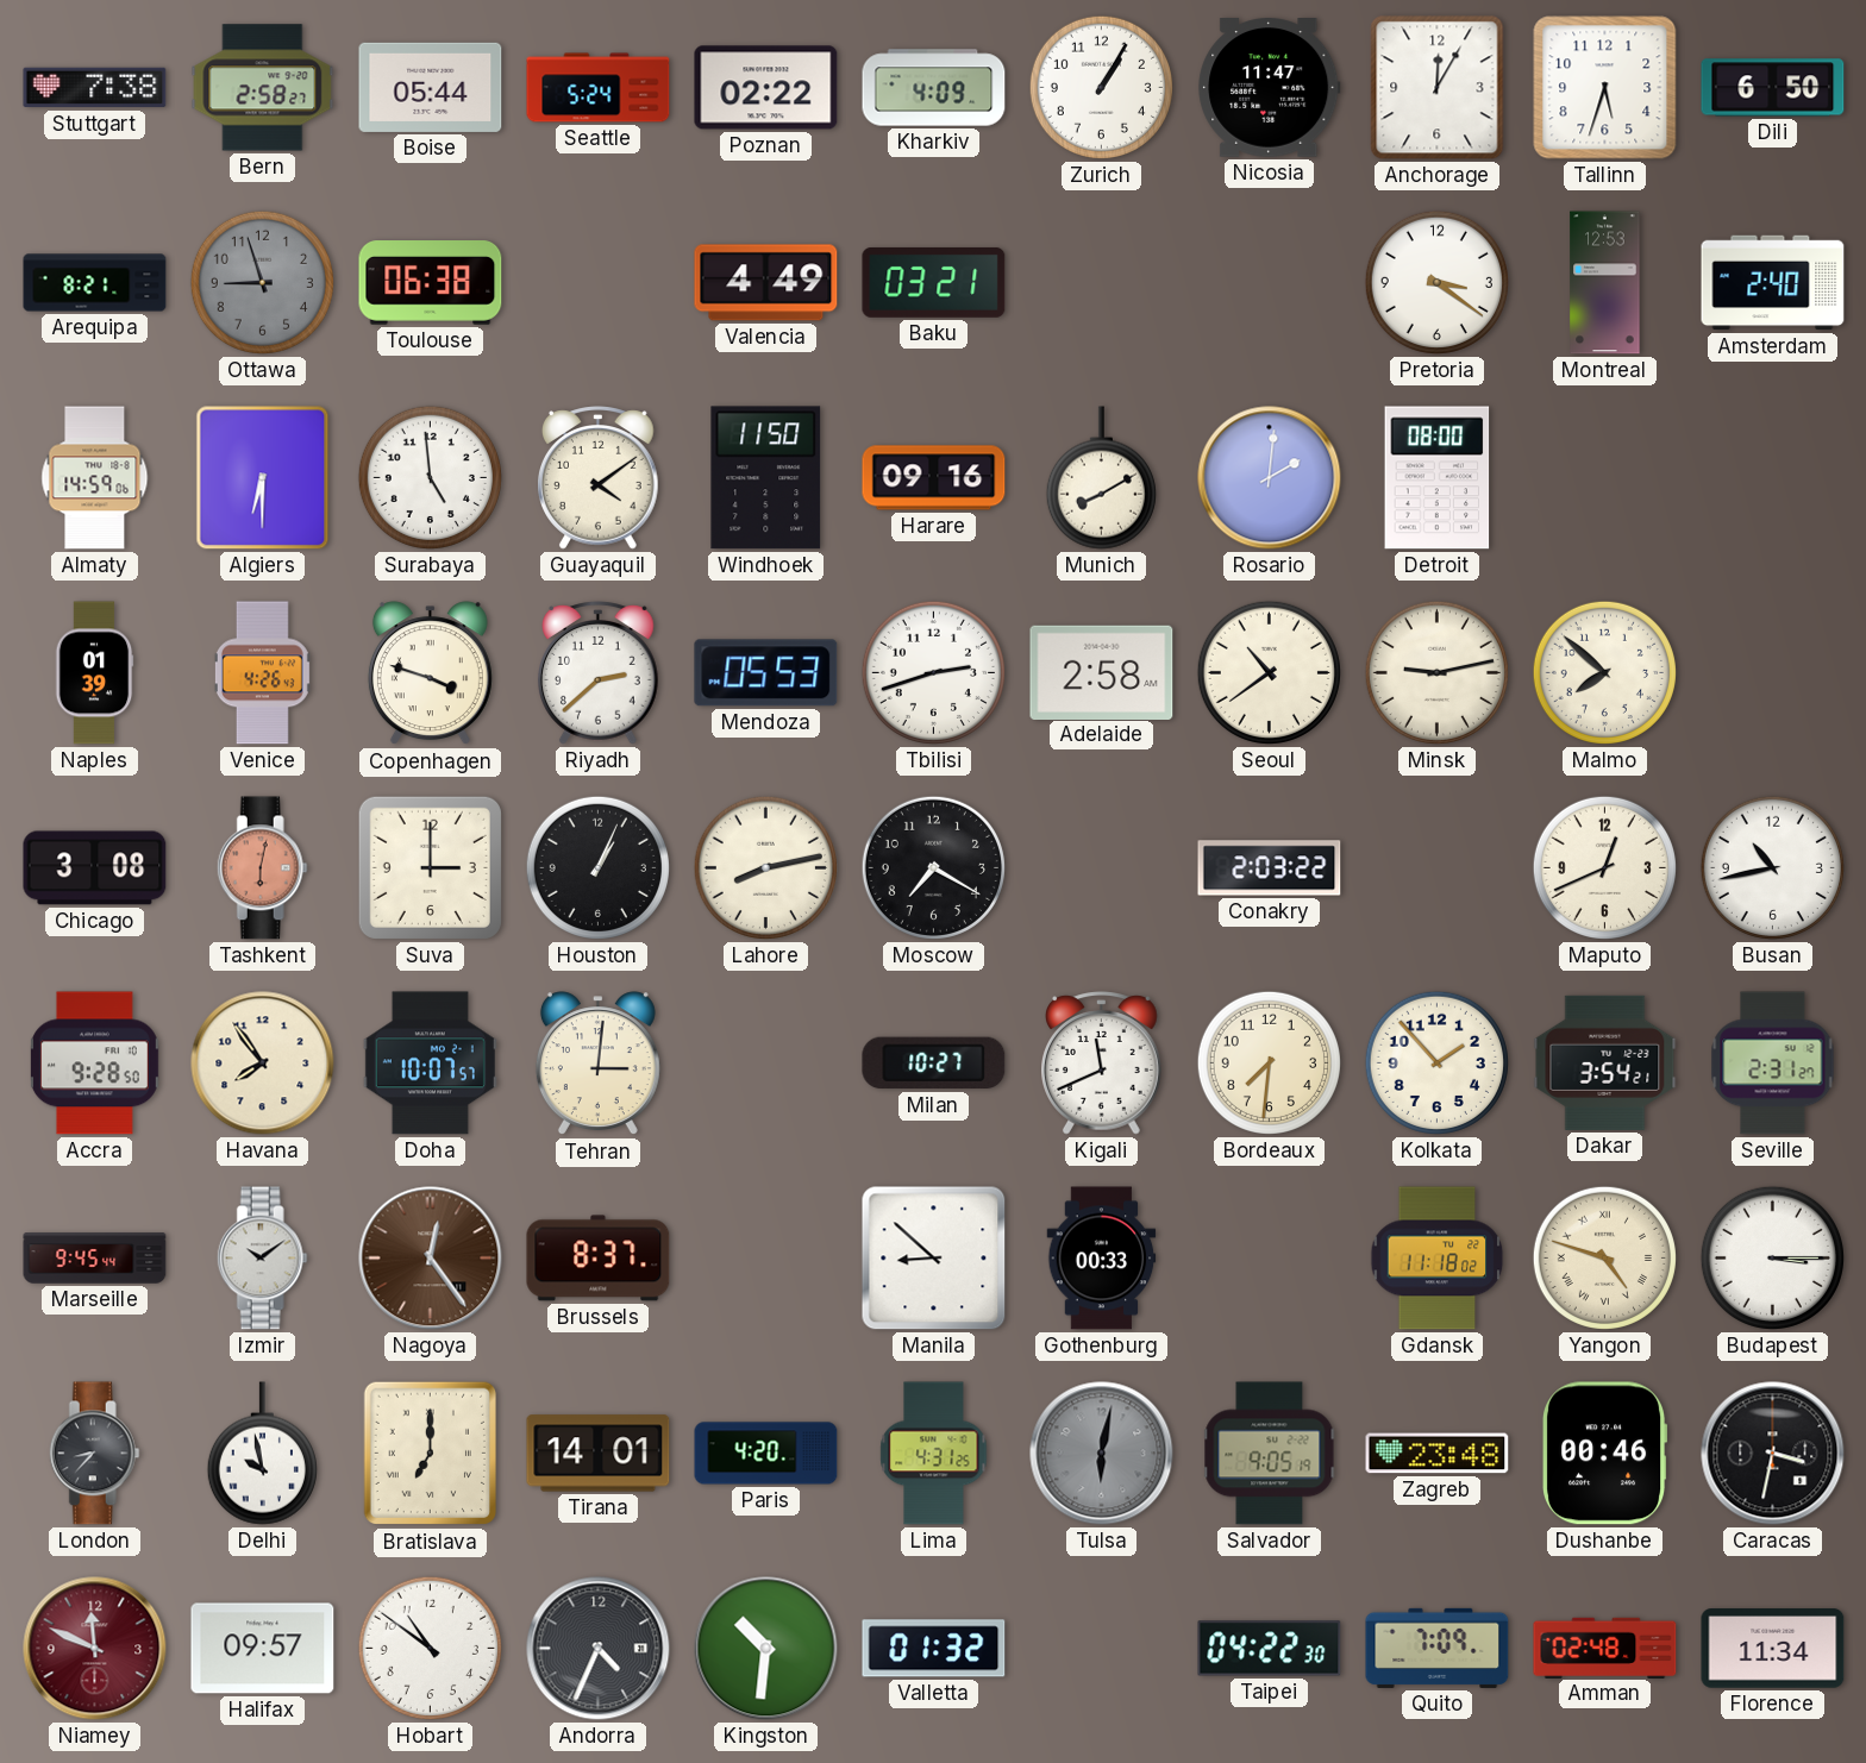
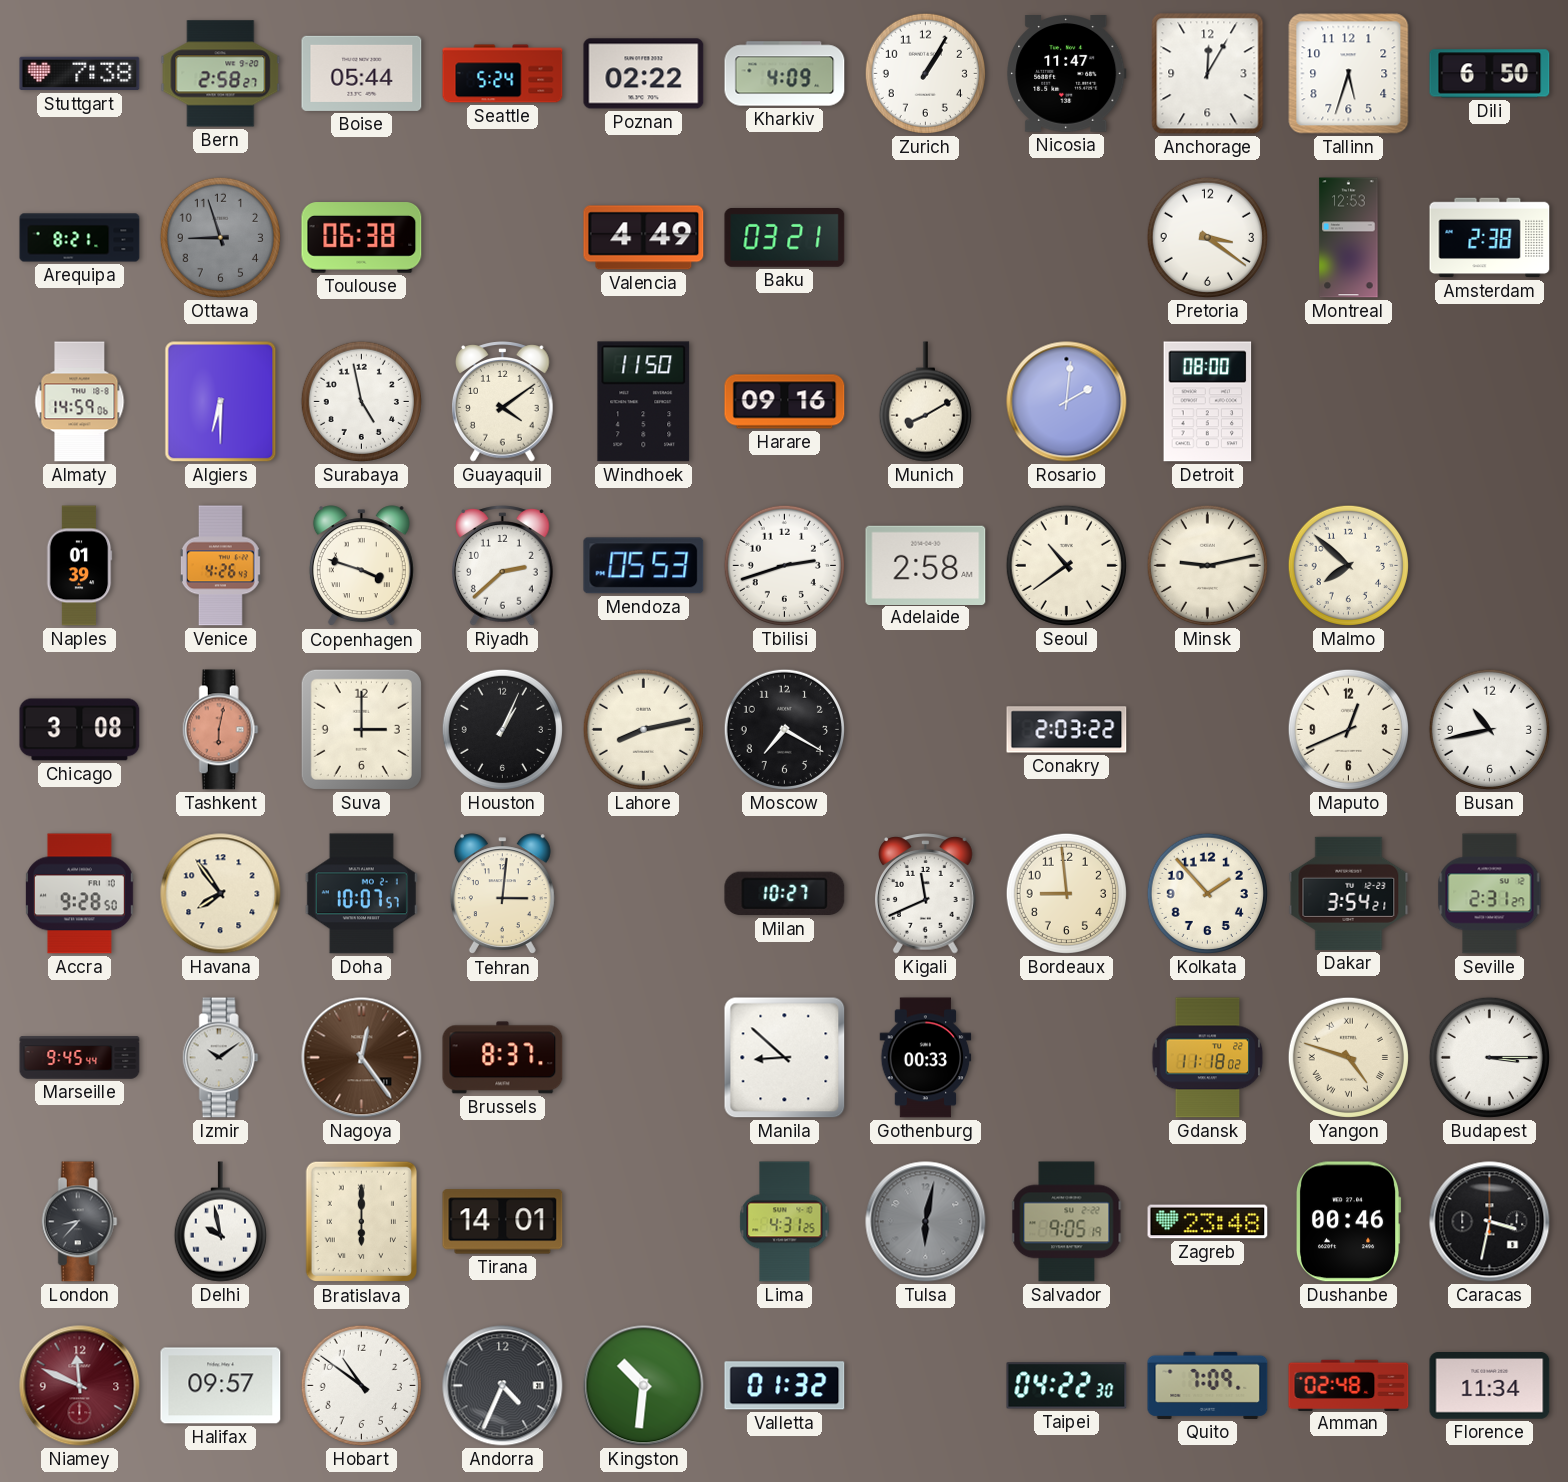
Amsterdam: 2:40 -> 2:38 (1490, 238)
Surabaya: 4:59 -> 4:58 (361, 401)
Bordeaux: 7:31 -> 8:59 (1066, 893)
Bratislava: 7:00 -> 6:00 (361, 1222)
Paris: 4:20 -> none (766, 1454)
